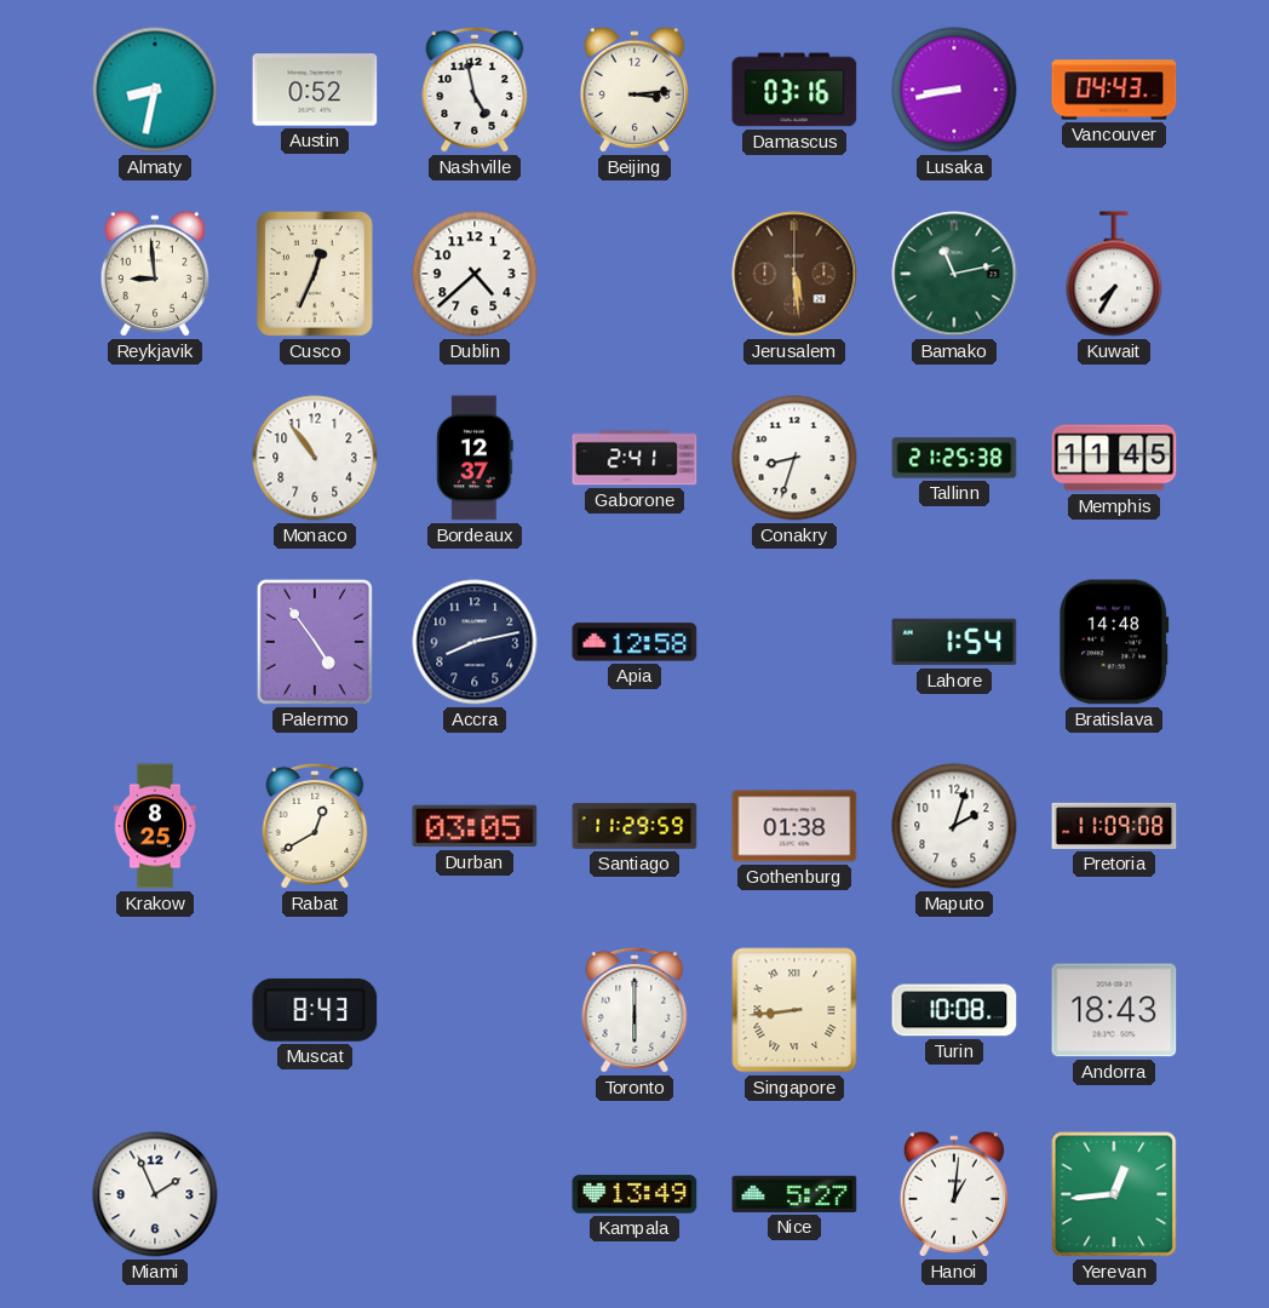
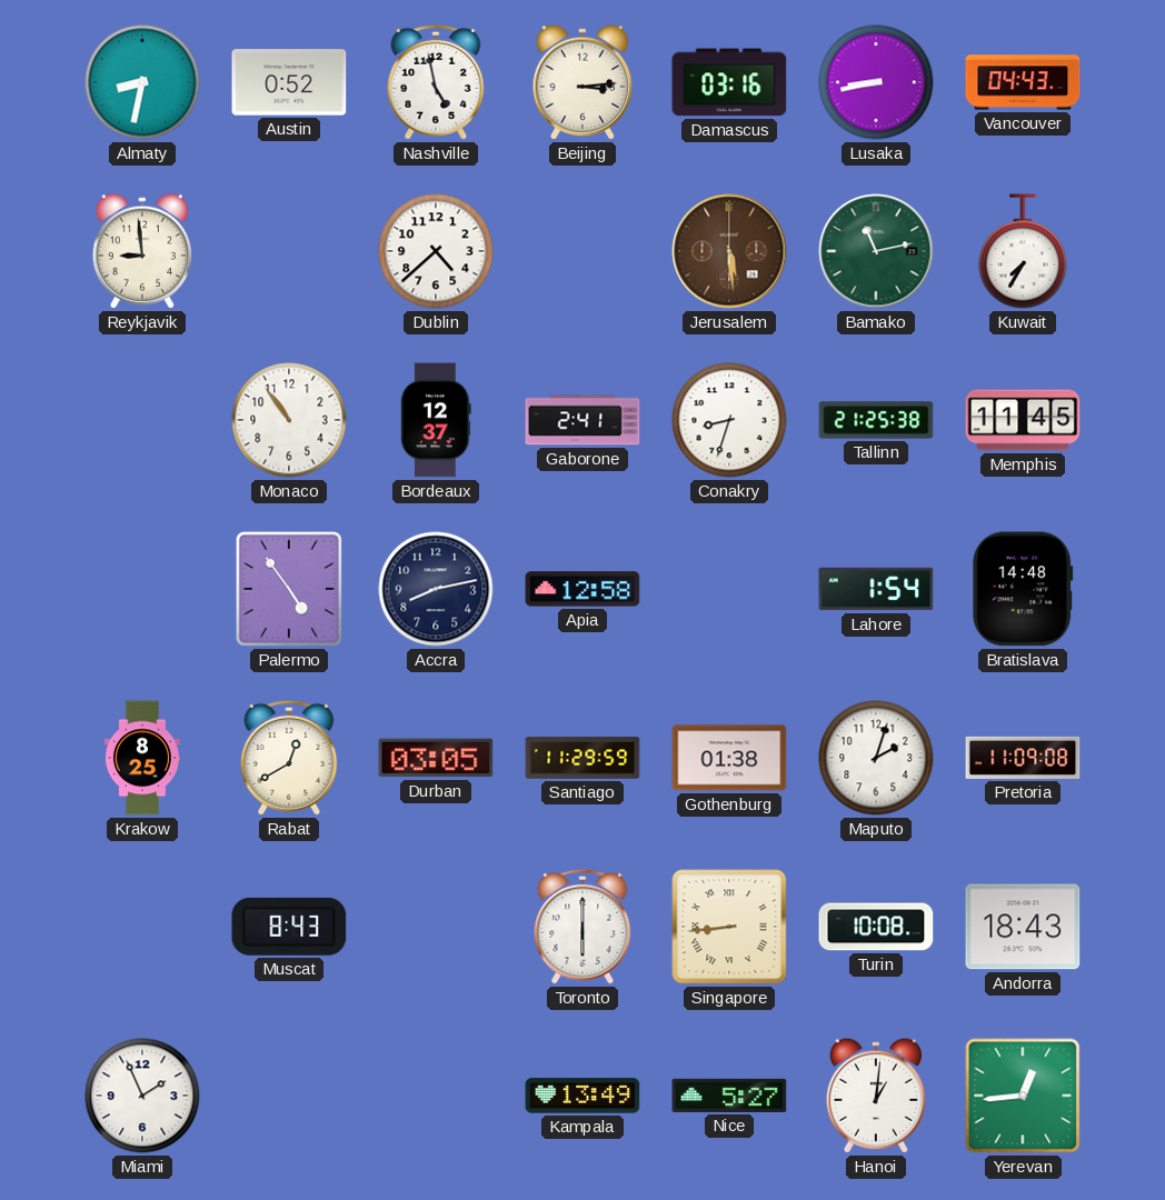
Cusco: 12:34 -> none (315, 275)
